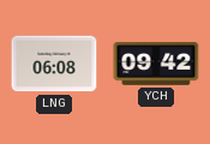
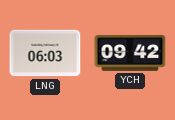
LNG: 06:08 -> 06:03 (45, 53)
